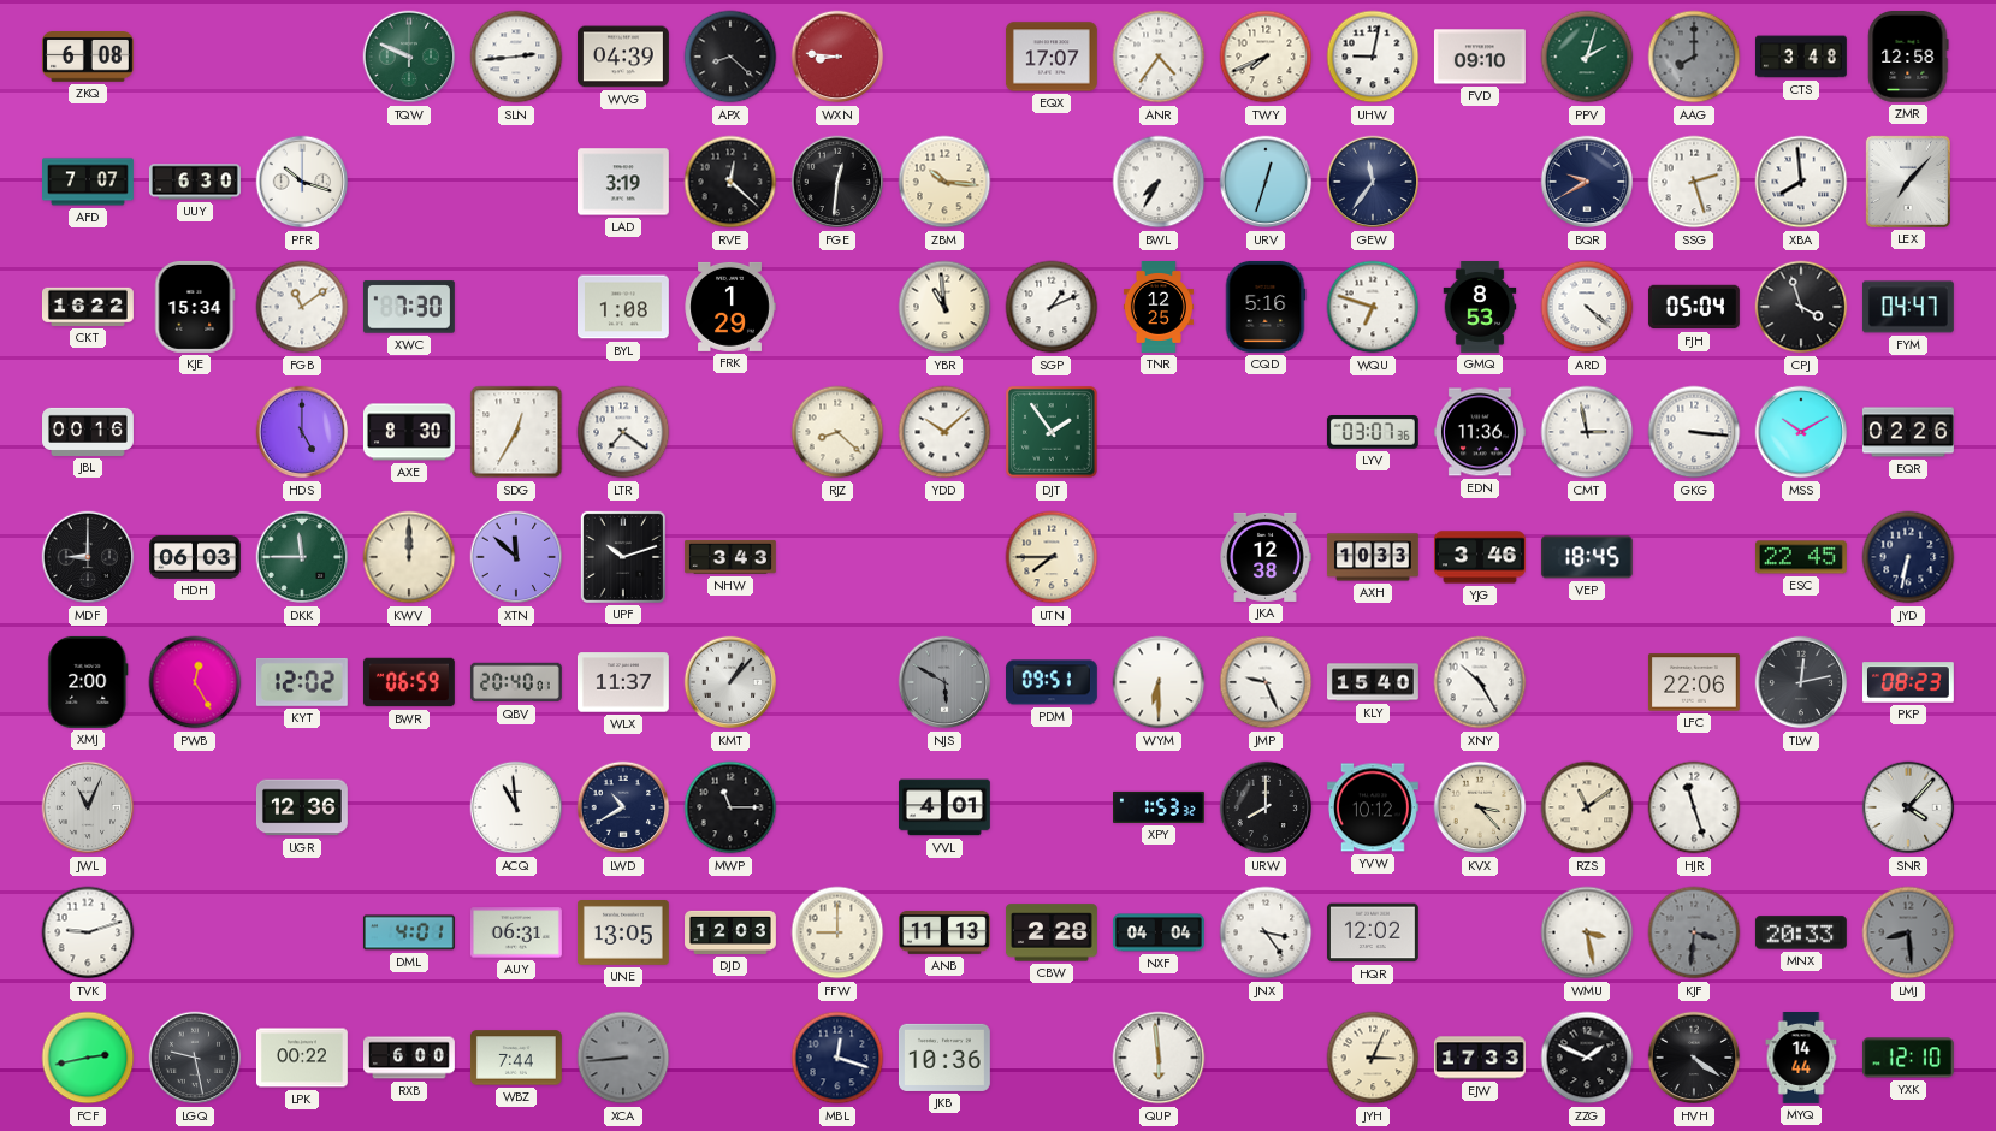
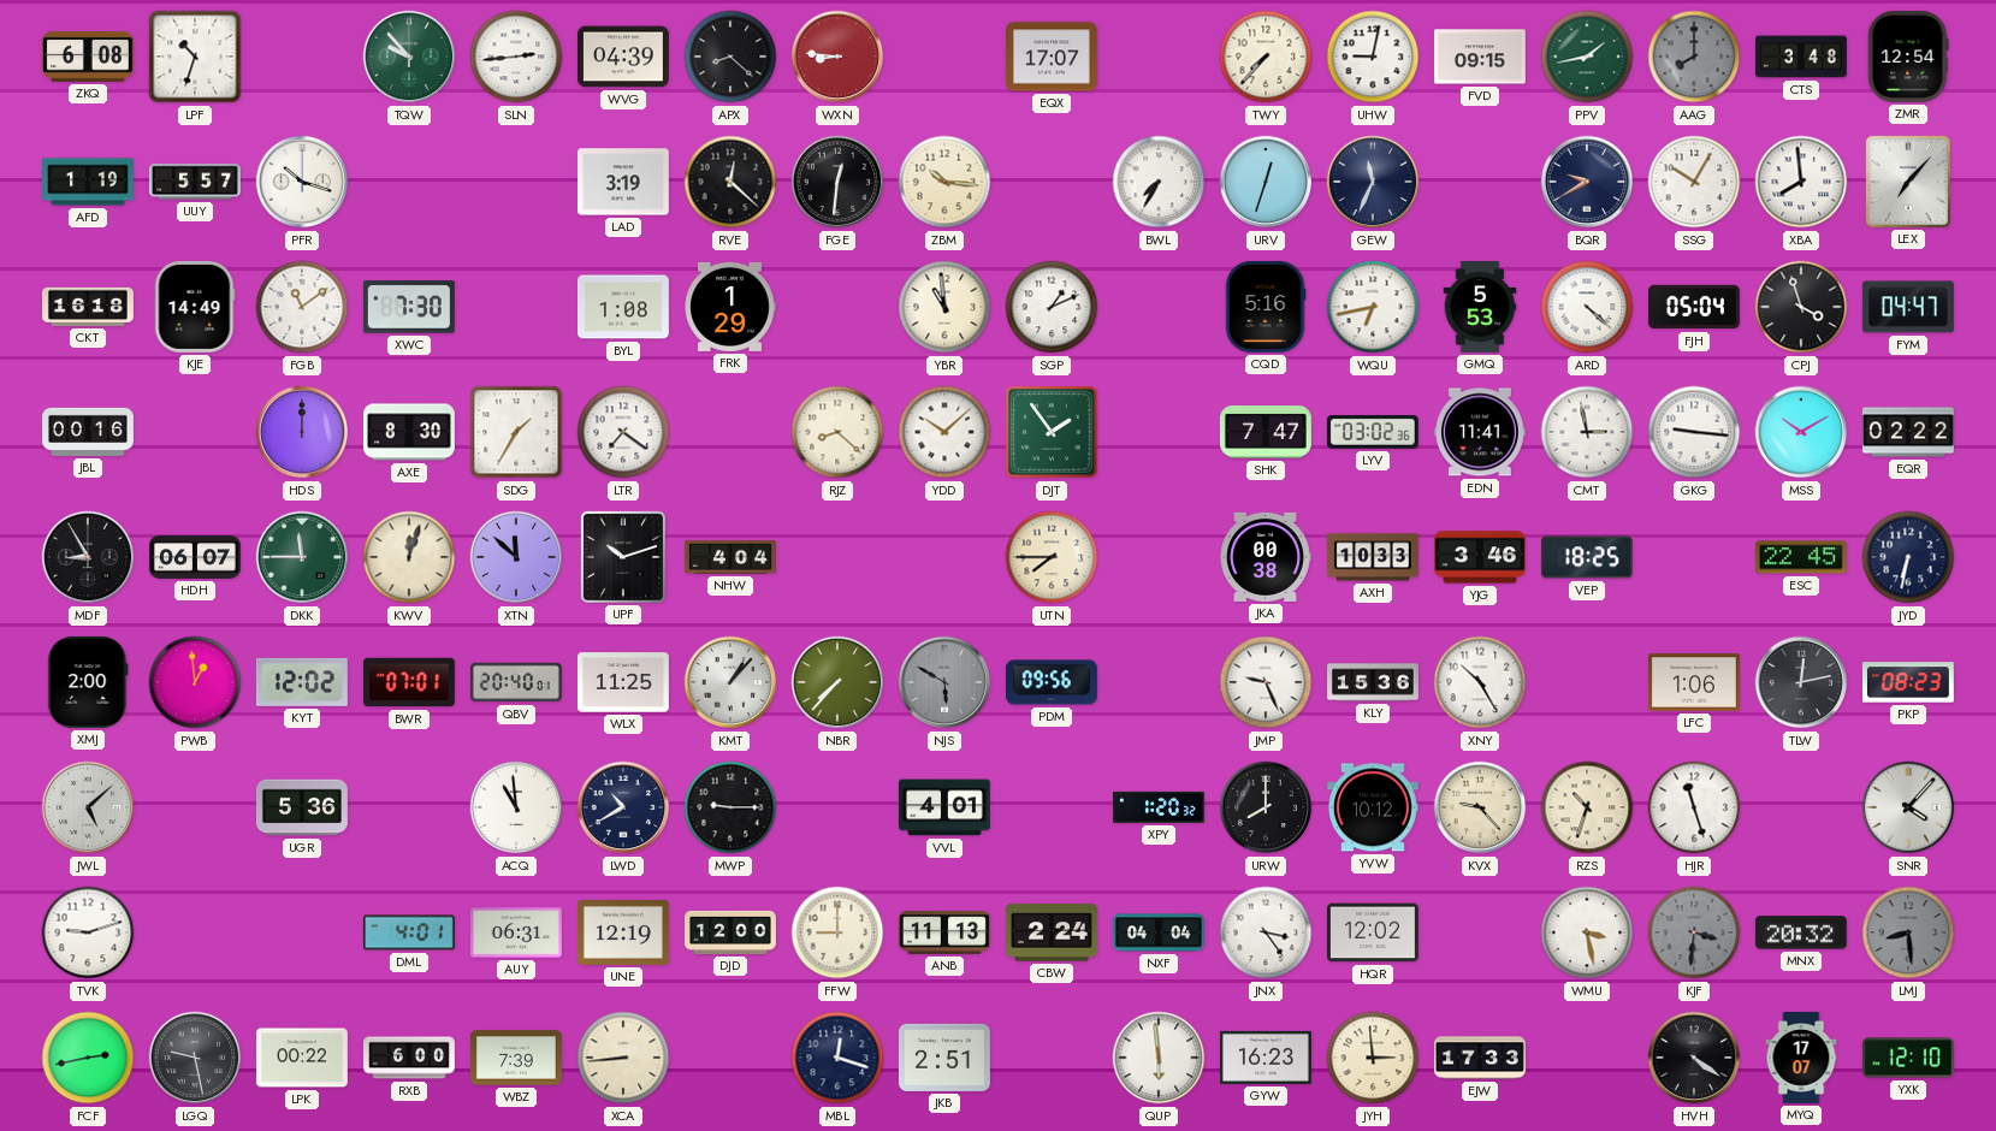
LPF: none -> 10:33 (195, 57)
TQW: 9:49 -> 9:53 (409, 57)
ANR: 4:36 -> none (1159, 57)
TWY: 7:41 -> 7:37 (1266, 57)
FVD: 09:10 -> 09:15 (1480, 57)
PPV: 2:03 -> 1:43 (1587, 57)
ZMR: 12:58 -> 12:54 (1908, 57)
AFD: 7:07 -> 1:19 (89, 182)
UUY: 6:30 -> 5:57 (195, 182)
GEW: 11:36 -> 11:34 (1373, 182)
SSG: 2:27 -> 10:05 (1694, 182)
CKT: 16:22 -> 16:18 (88, 307)
KJE: 15:34 -> 14:49 (195, 307)
TNR: 12:25 -> none (1159, 308)
WQU: 6:48 -> 6:43 (1373, 307)
GMQ: 8:53 -> 5:53 (1480, 308)
HDS: 5:00 -> 12:00 (302, 432)
SDG: 12:35 -> 1:35 (516, 432)
SHK: none -> 7:47 (1266, 433)
LYV: 03:07 -> 03:02 (1373, 433)
EDN: 11:36 -> 11:41 (1480, 432)
GKG: 3:16 -> 9:16 (1694, 432)
EQR: 02:26 -> 02:22 (1908, 432)
MDF: 9:00 -> 8:55 (88, 557)
HDH: 06:03 -> 06:07 (196, 557)
KWV: 12:00 -> 12:03 (409, 557)
NHW: 3:43 -> 4:04 (730, 557)
JKA: 12:38 -> 00:38 (1266, 557)
VEP: 18:45 -> 18:25 (1587, 557)
PWB: 12:25 -> 12:59 (195, 682)
BWR: 06:59 -> 07:01 (409, 682)
WLX: 11:37 -> 11:25 (623, 682)
NBR: none -> 7:37 (837, 682)
PDM: 09:51 -> 09:56 (1052, 682)
WYM: 6:30 -> none (1159, 682)
KLY: 15:40 -> 15:36 (1374, 682)
LFC: 22:06 -> 1:06 (1694, 682)
JWL: 11:04 -> 5:08 (88, 807)
UGR: 12:36 -> 5:36 (302, 807)
MWP: 11:15 -> 9:15 (730, 807)
XPY: 1:53 -> 1:20 (1160, 807)
KVX: 3:23 -> 9:23 (1480, 807)
RZS: 11:09 -> 10:33 (1587, 807)
UNE: 13:05 -> 12:19 (623, 934)
DJD: 12:03 -> 12:00 (732, 932)
CBW: 2:28 -> 2:24 (1052, 932)
MNX: 20:33 -> 20:32 (1801, 932)
WBZ: 7:44 -> 7:39 (516, 1058)
XCA dial: grey -> cream (623, 1058)
JKB: 10:36 -> 2:51 (944, 1058)
GYW: none -> 16:23 (1266, 1058)
JYH: 3:04 -> 2:59 (1373, 1058)
ZZG: 1:49 -> none (1587, 1058)
MYQ: 14:44 -> 17:07 (1801, 1059)
